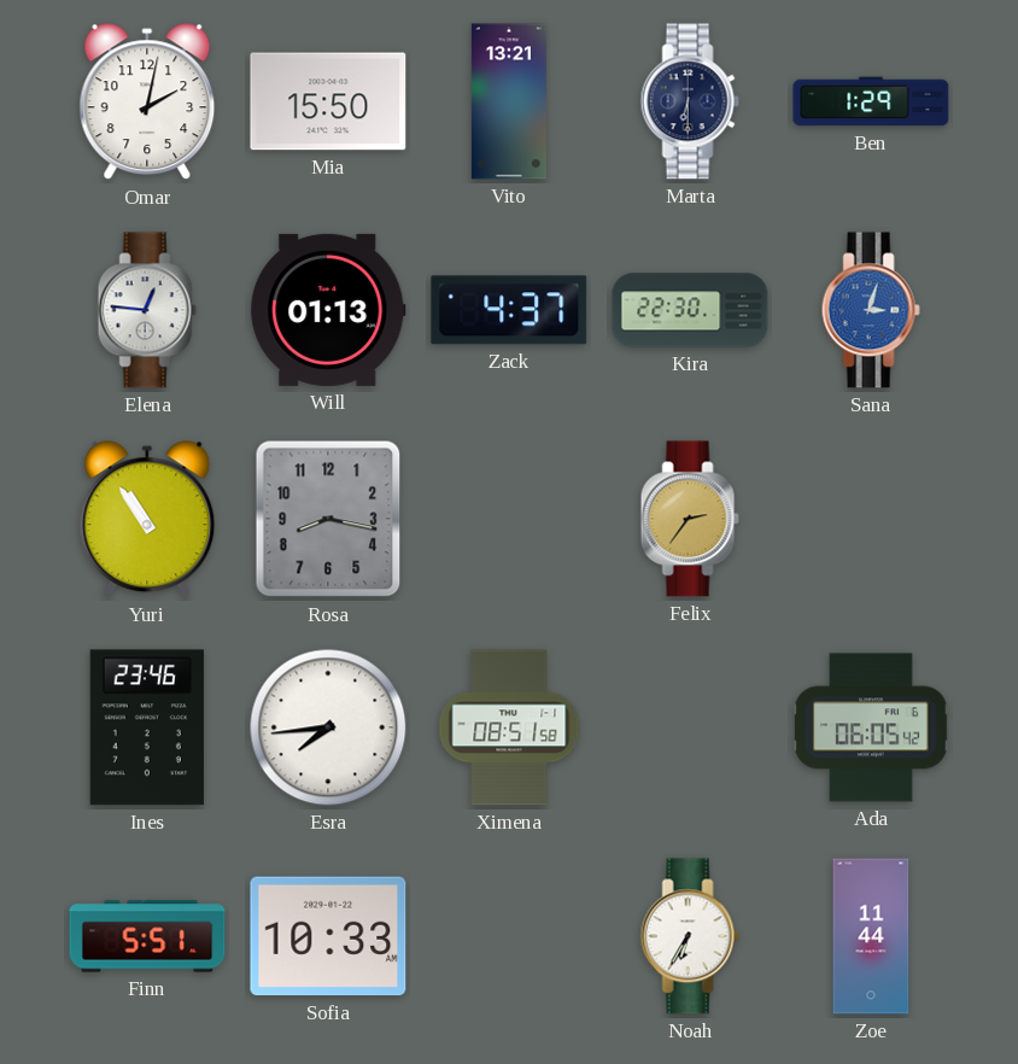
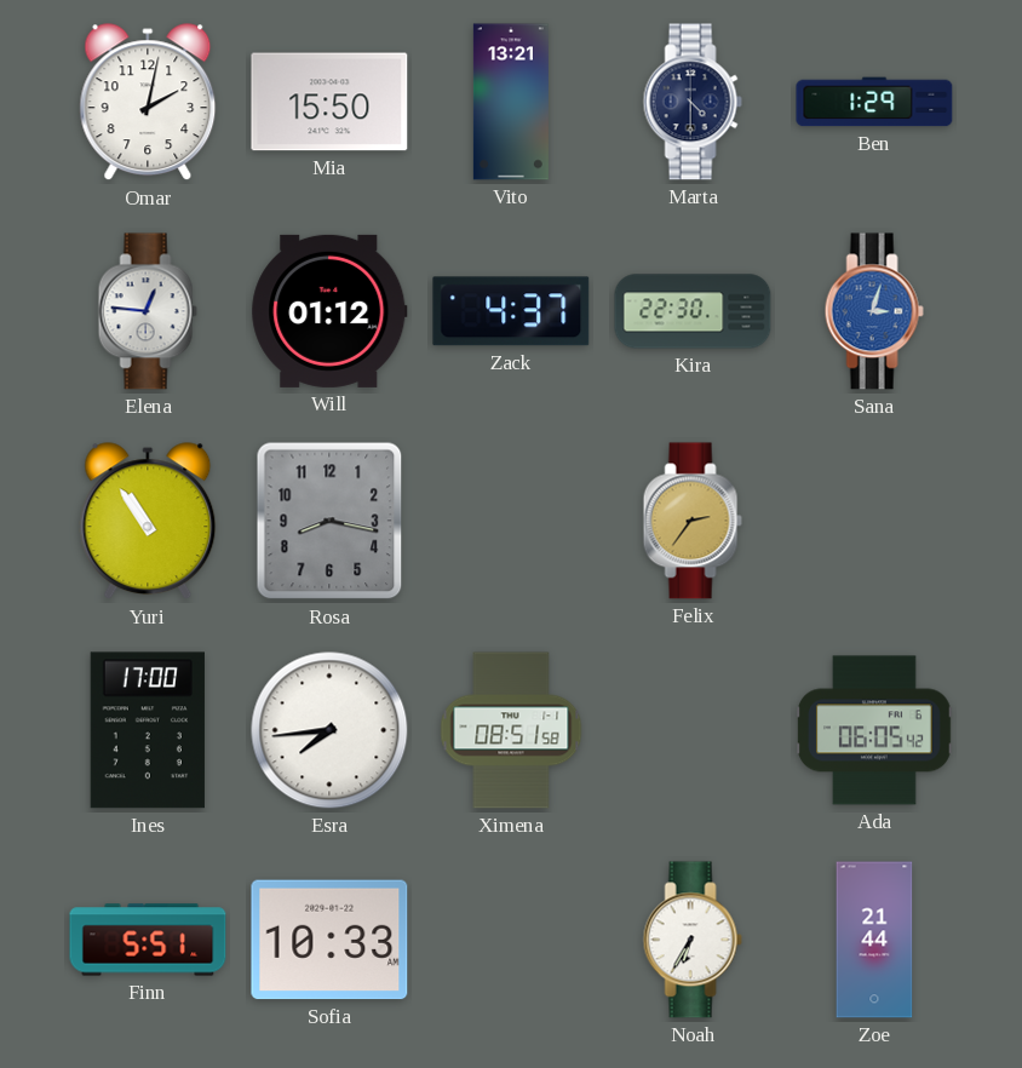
Marta: 6:30 -> 4:30 (693, 102)
Will: 01:13 -> 01:12 (329, 311)
Ines: 23:46 -> 17:00 (148, 730)
Zoe: 11:44 -> 21:44 (874, 940)
